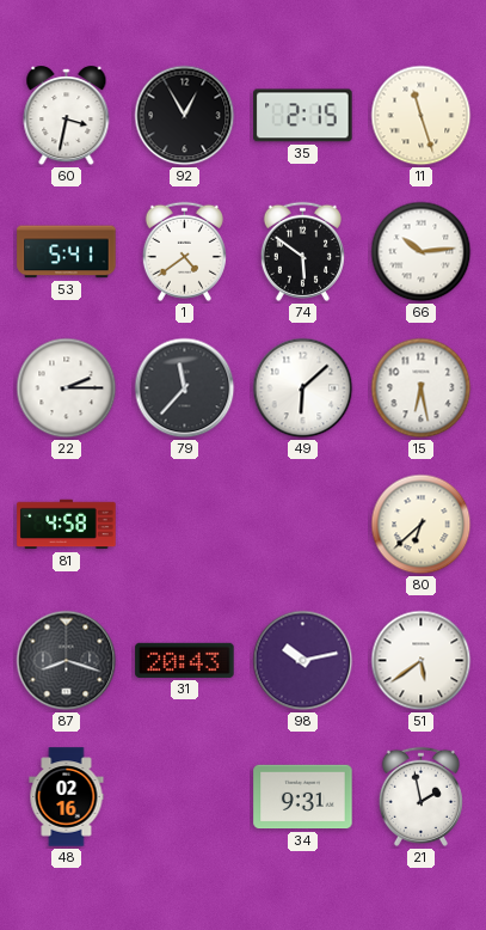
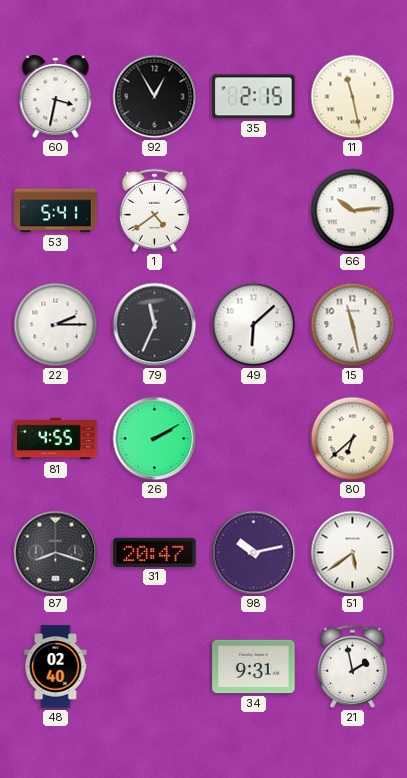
11: 11:27 -> 11:28 (353, 97)
74: 5:51 -> none (302, 251)
79: 11:37 -> 11:34 (155, 325)
15: 6:28 -> 11:28 (353, 325)
81: 4:58 -> 4:55 (56, 439)
26: none -> 2:10 (155, 439)
31: 20:43 -> 20:47 (155, 552)
48: 02:16 -> 02:40 (56, 667)
